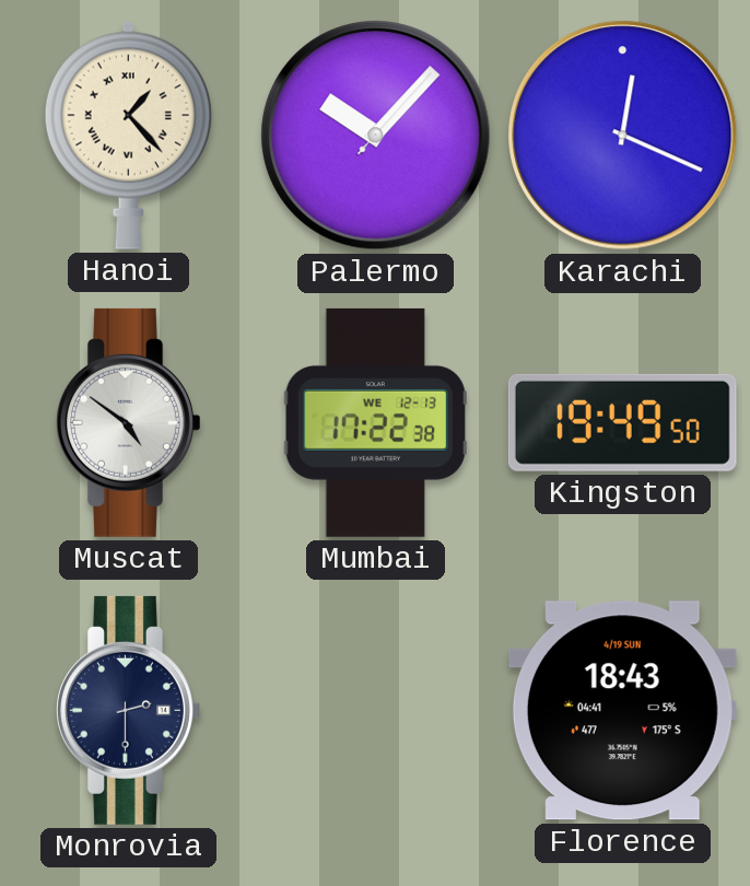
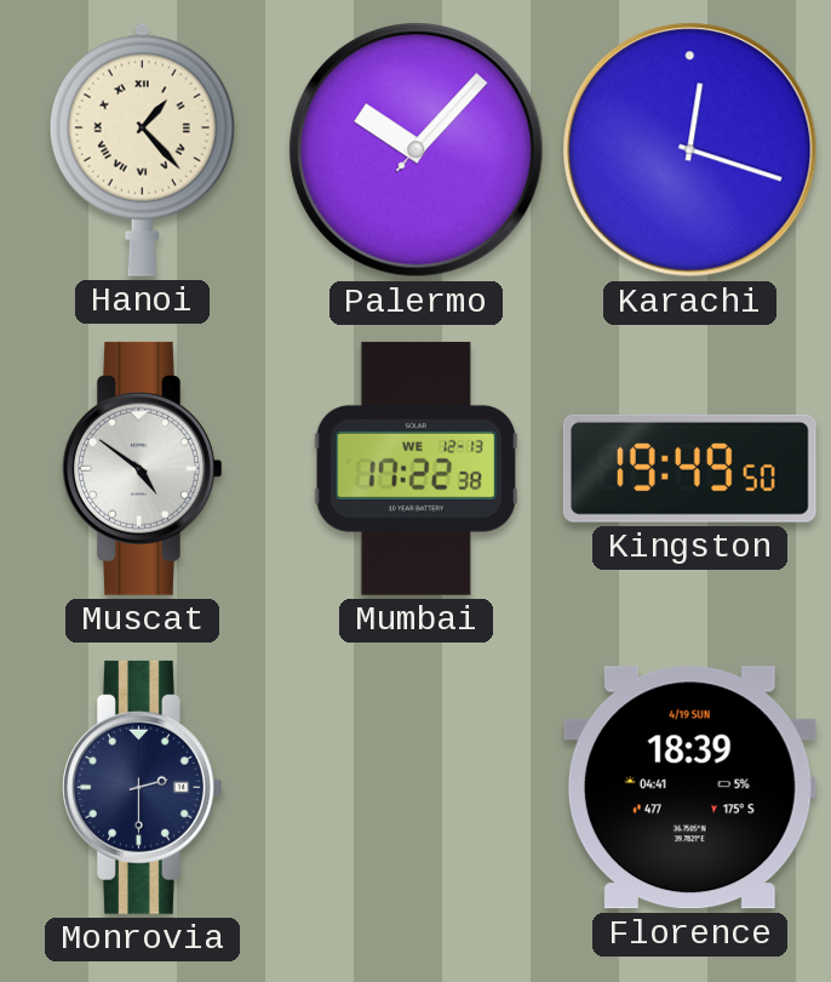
Karachi: 12:19 -> 12:18 (690, 150)
Florence: 18:43 -> 18:39 (689, 788)
